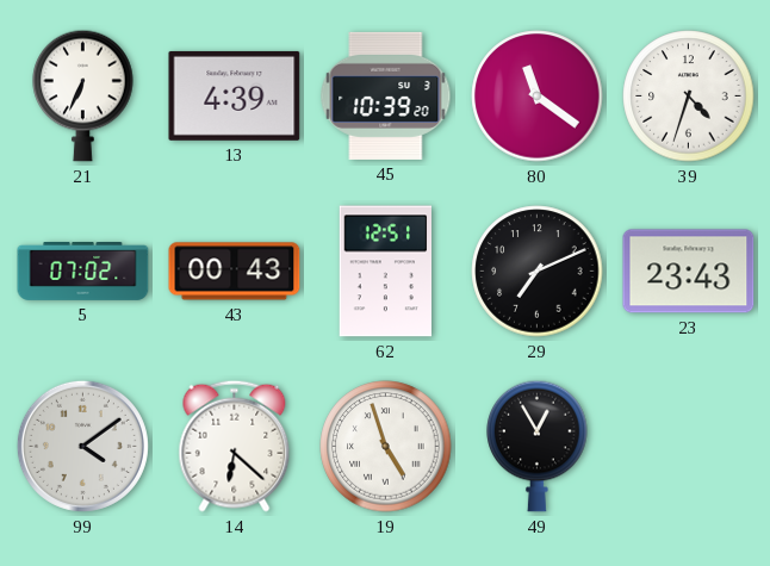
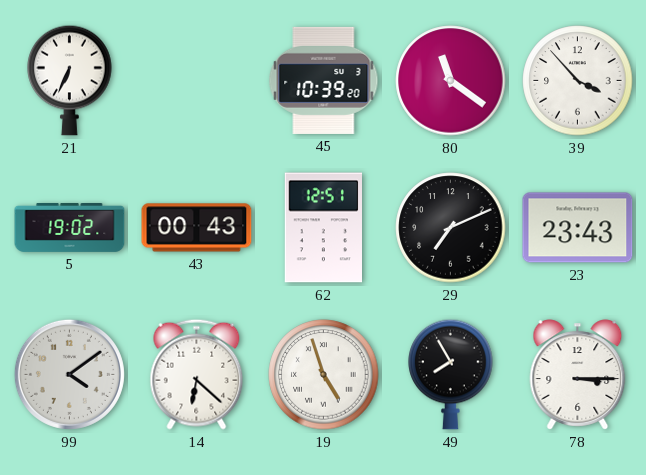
13: 4:39 -> none (235, 95)
39: 4:33 -> 3:53 (578, 81)
5: 07:02 -> 19:02 (70, 228)
49: 12:55 -> 7:55 (451, 374)
78: none -> 3:15 (578, 375)
